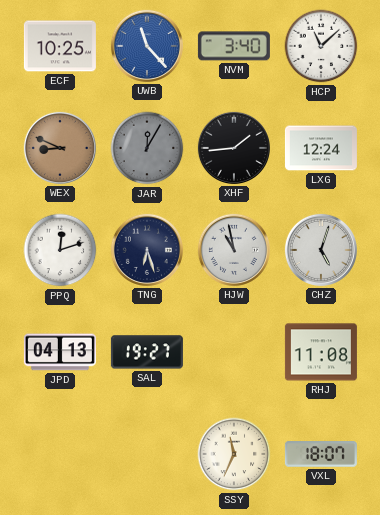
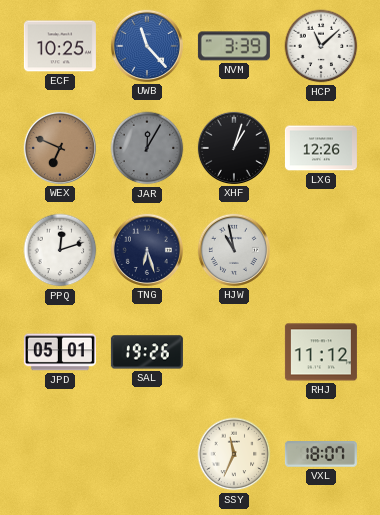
NVM: 3:40 -> 3:39 (234, 46)
WEX: 8:49 -> 6:49 (60, 148)
XHF: 1:44 -> 1:03 (234, 148)
LXG: 12:24 -> 12:26 (321, 148)
CHZ: 5:03 -> none (321, 250)
JPD: 04:13 -> 05:01 (60, 352)
SAL: 19:27 -> 19:26 (147, 352)
RHJ: 11:08 -> 11:12 (321, 352)
